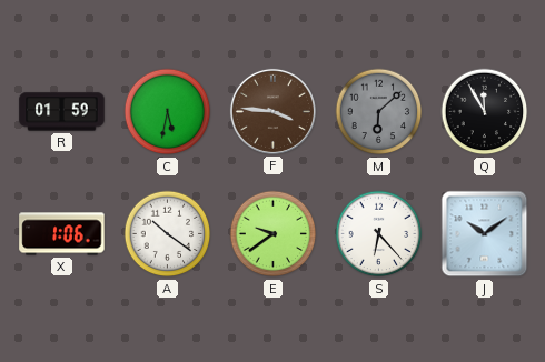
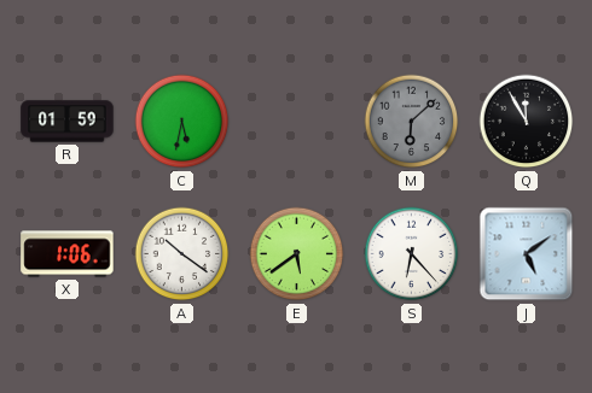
F: 3:46 -> none (272, 111)
E: 9:39 -> 5:39 (297, 254)
J: 10:09 -> 5:09 (527, 254)
